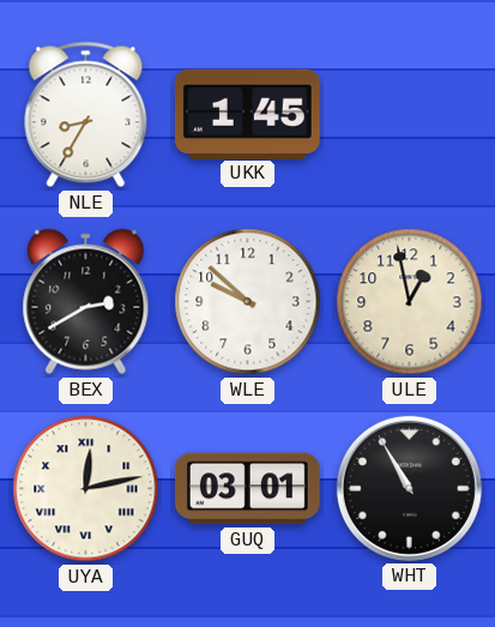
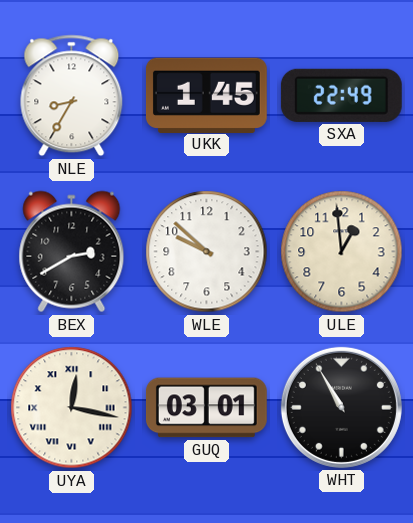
SXA: none -> 22:49 (341, 95)
ULE: 12:58 -> 12:59 (342, 252)
UYA: 12:13 -> 12:17 (72, 408)
